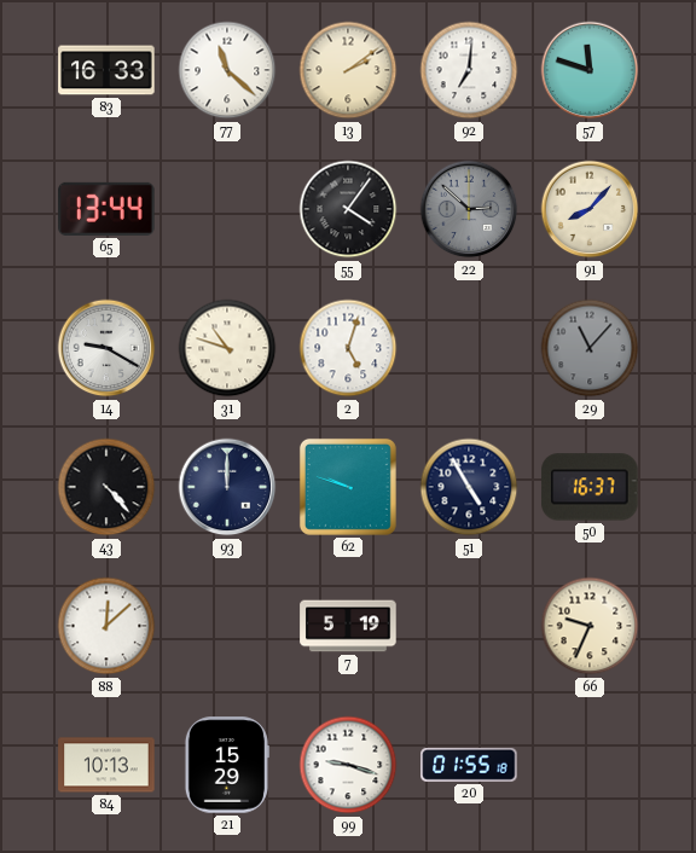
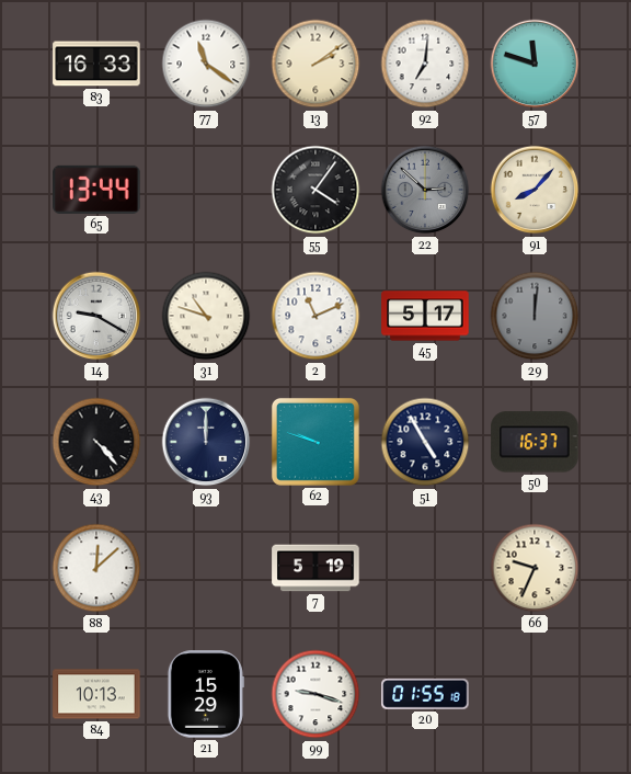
77: 11:22 -> 11:21 (206, 64)
2: 5:03 -> 11:11 (315, 316)
45: none -> 5:17 (425, 316)
29: 11:07 -> 12:01 (535, 316)
